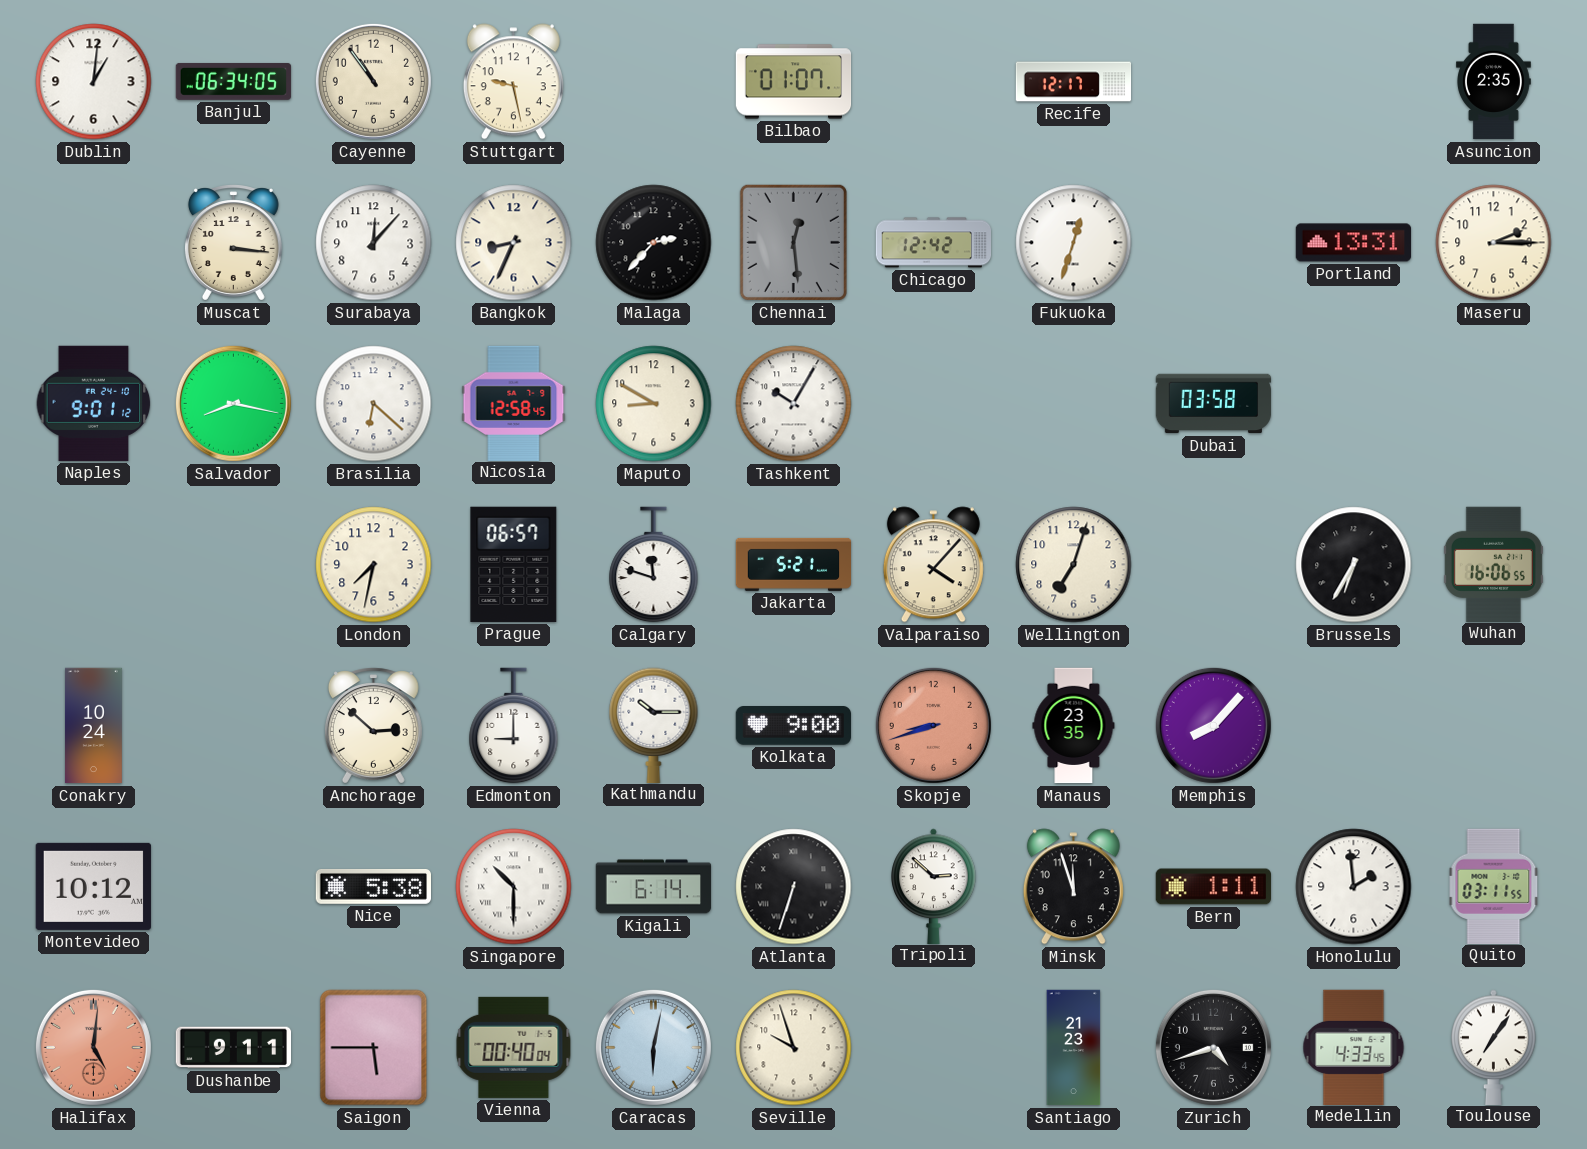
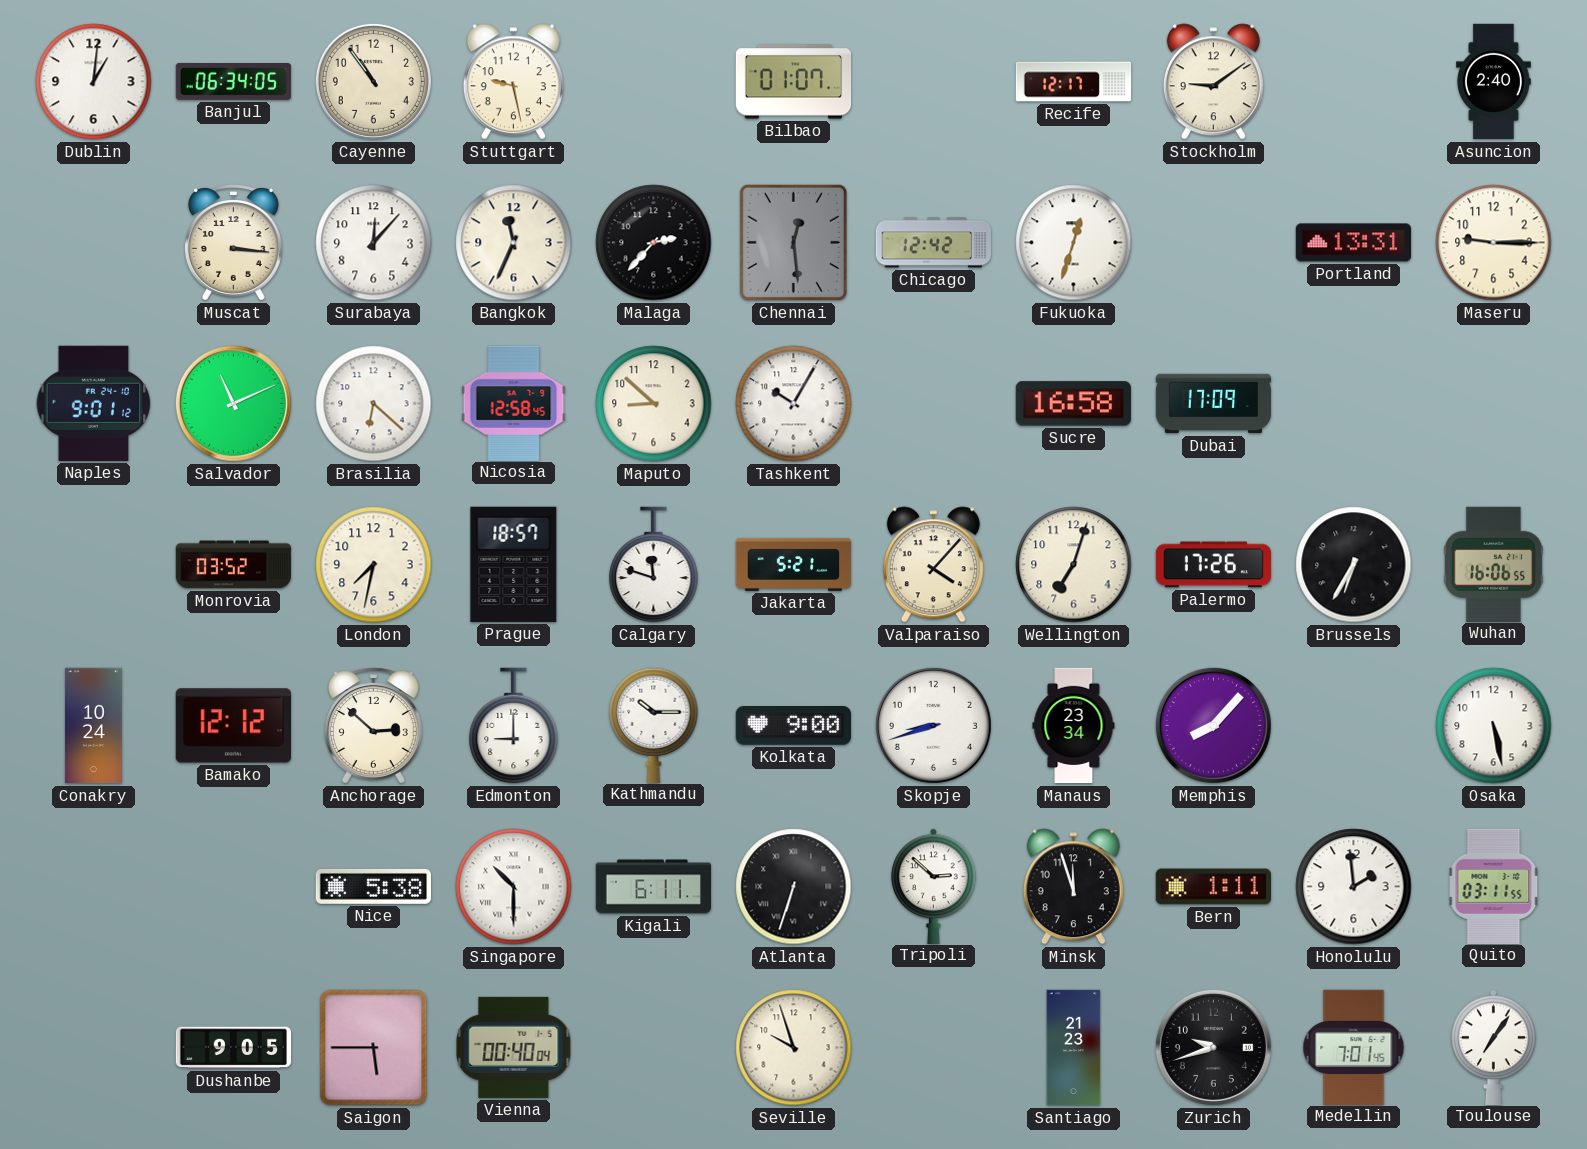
Stockholm: none -> 9:09 (1213, 82)
Asuncion: 2:35 -> 2:40 (1493, 82)
Bangkok: 8:34 -> 11:34 (514, 243)
Maseru: 2:15 -> 9:15 (1494, 243)
Salvador: 8:17 -> 11:11 (233, 403)
Maputo: 8:50 -> 8:52 (654, 404)
Sucre: none -> 16:58 (1073, 404)
Dubai: 03:58 -> 17:09 (1214, 404)
Monrovia: none -> 03:52 (234, 565)
Prague: 06:57 -> 18:57 (514, 564)
Palermo: none -> 17:26 (1214, 565)
Bamako: none -> 12:12 (233, 726)
Skopje dial: salmon -> white (933, 725)
Manaus: 23:35 -> 23:34 (1074, 726)
Osaka: none -> 5:28 (1494, 726)
Montevideo: 10:12 -> none (93, 886)
Kigali: 6:14 -> 6:11 (654, 887)
Halifax: 5:01 -> none (93, 1047)
Dushanbe: 9:11 -> 9:05 (234, 1048)
Caracas: 6:02 -> none (653, 1047)
Zurich: 4:42 -> 9:42 (1213, 1047)
Medellin: 4:33 -> 7:01 (1354, 1047)
